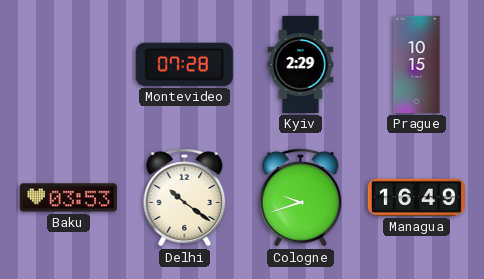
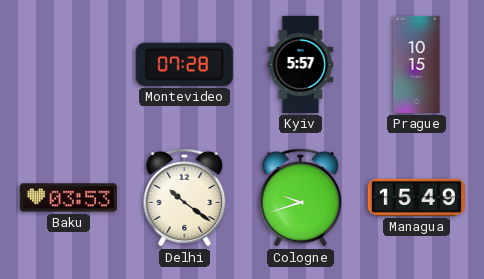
Kyiv: 2:29 -> 5:57 (301, 64)
Managua: 16:49 -> 15:49 (416, 197)
